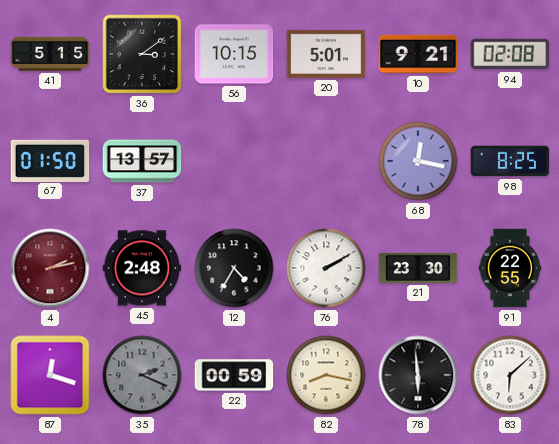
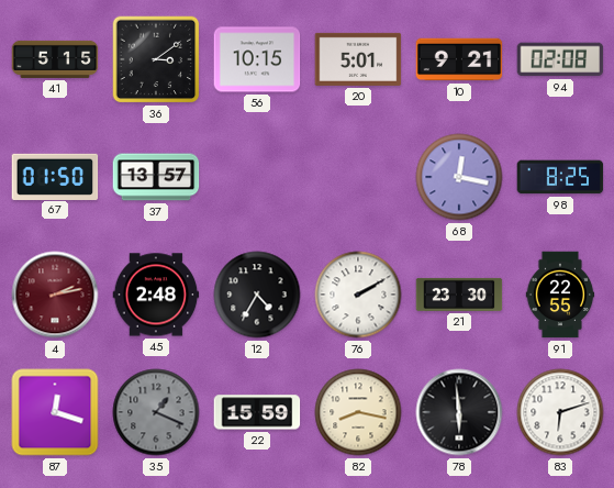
35: 2:19 -> 1:19 (156, 412)
22: 00:59 -> 15:59 (257, 412)
83: 6:08 -> 6:12 (560, 412)
